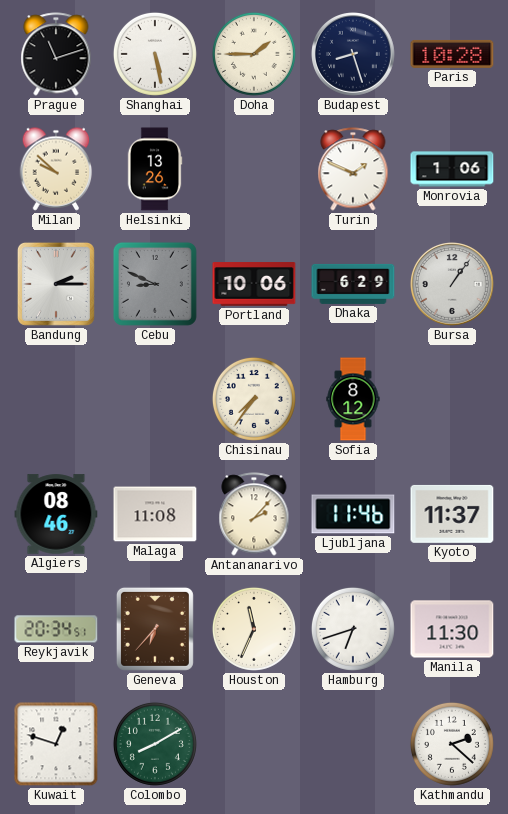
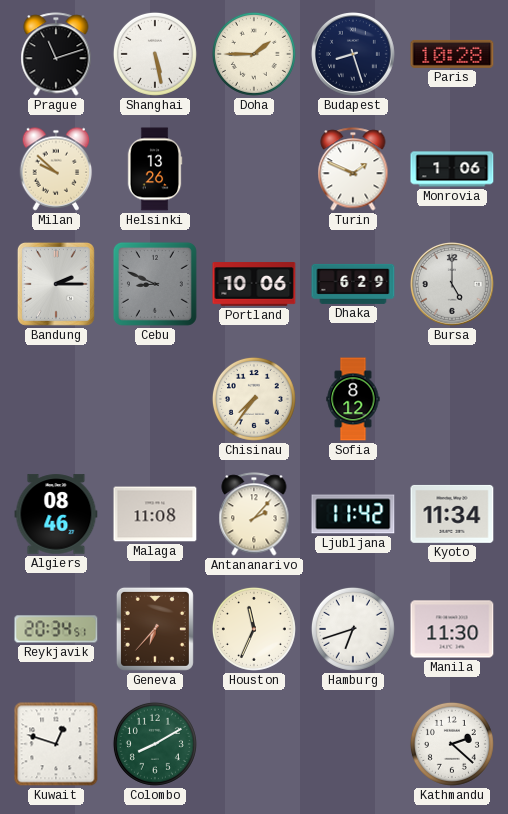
Bursa: 1:06 -> 5:00 (453, 285)
Ljubljana: 11:46 -> 11:42 (353, 514)
Kyoto: 11:37 -> 11:34 (452, 514)
